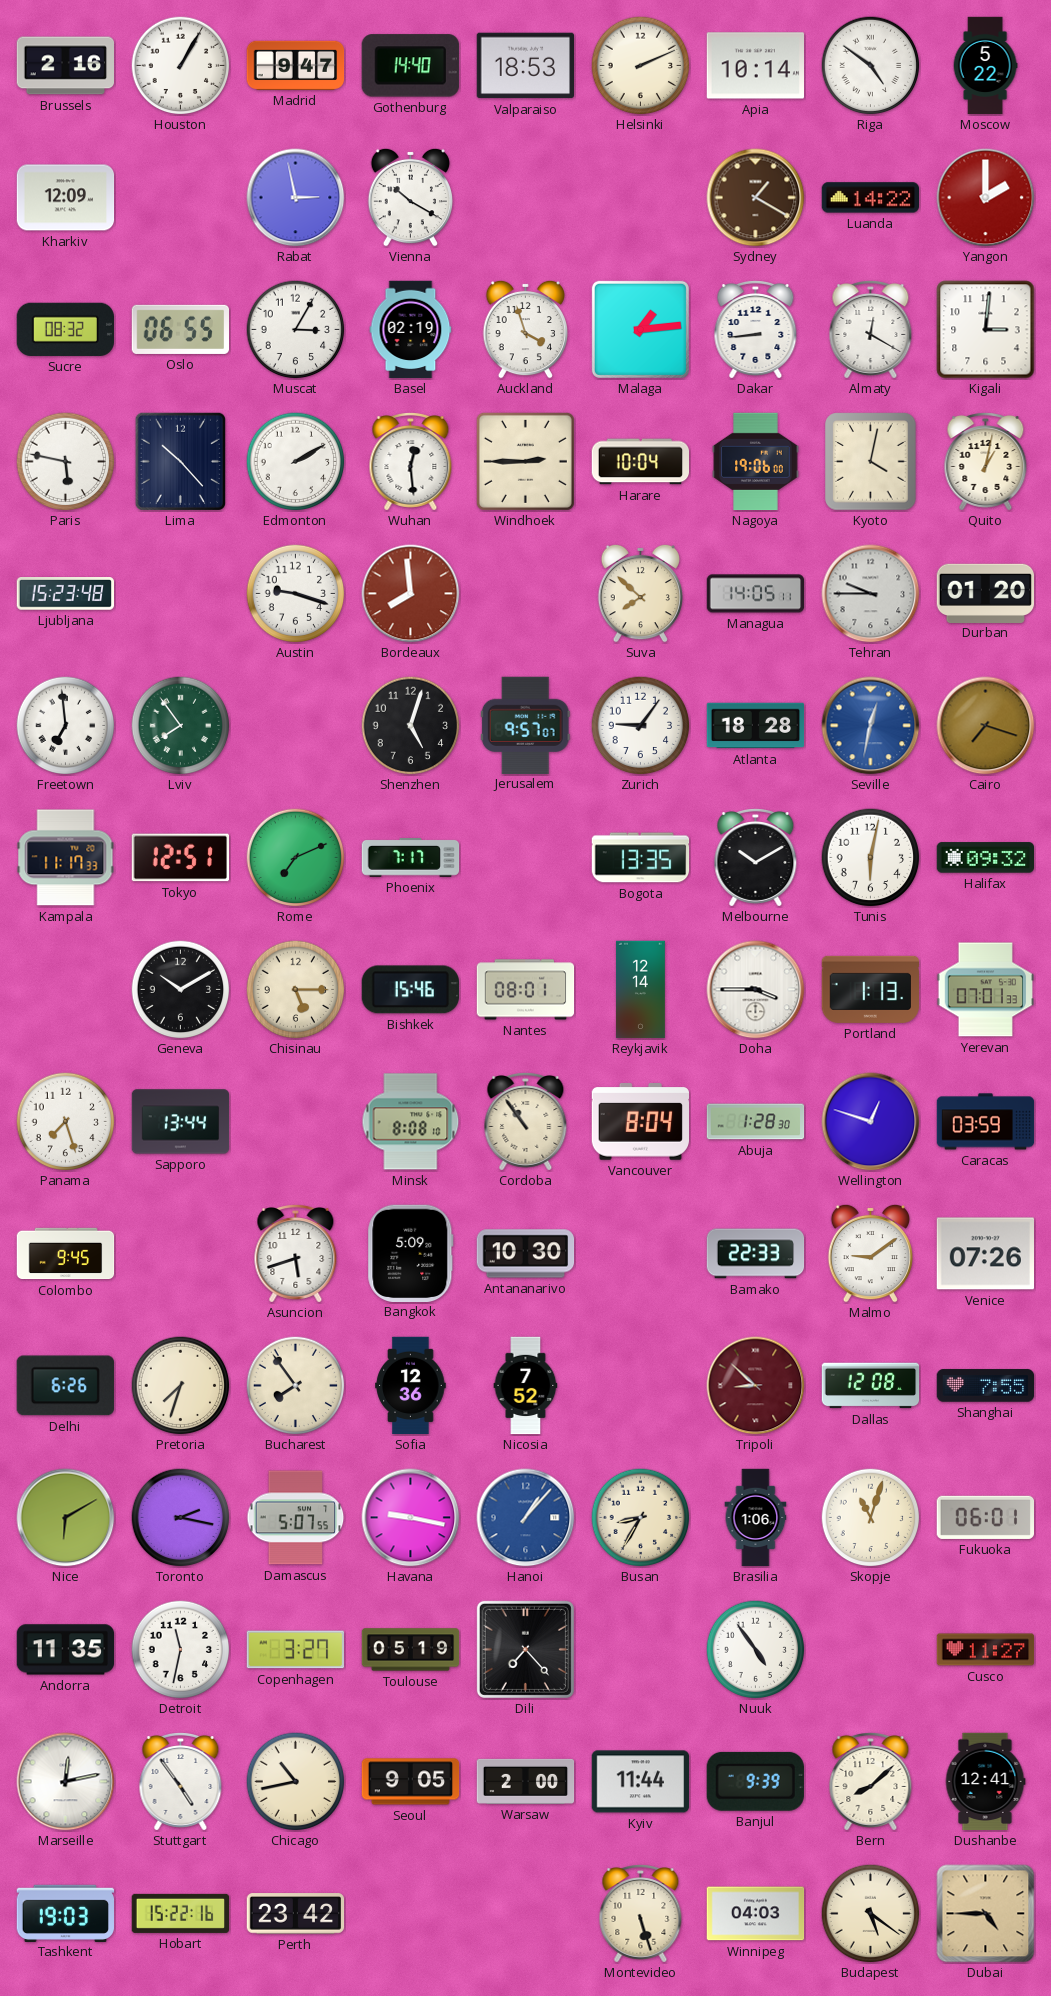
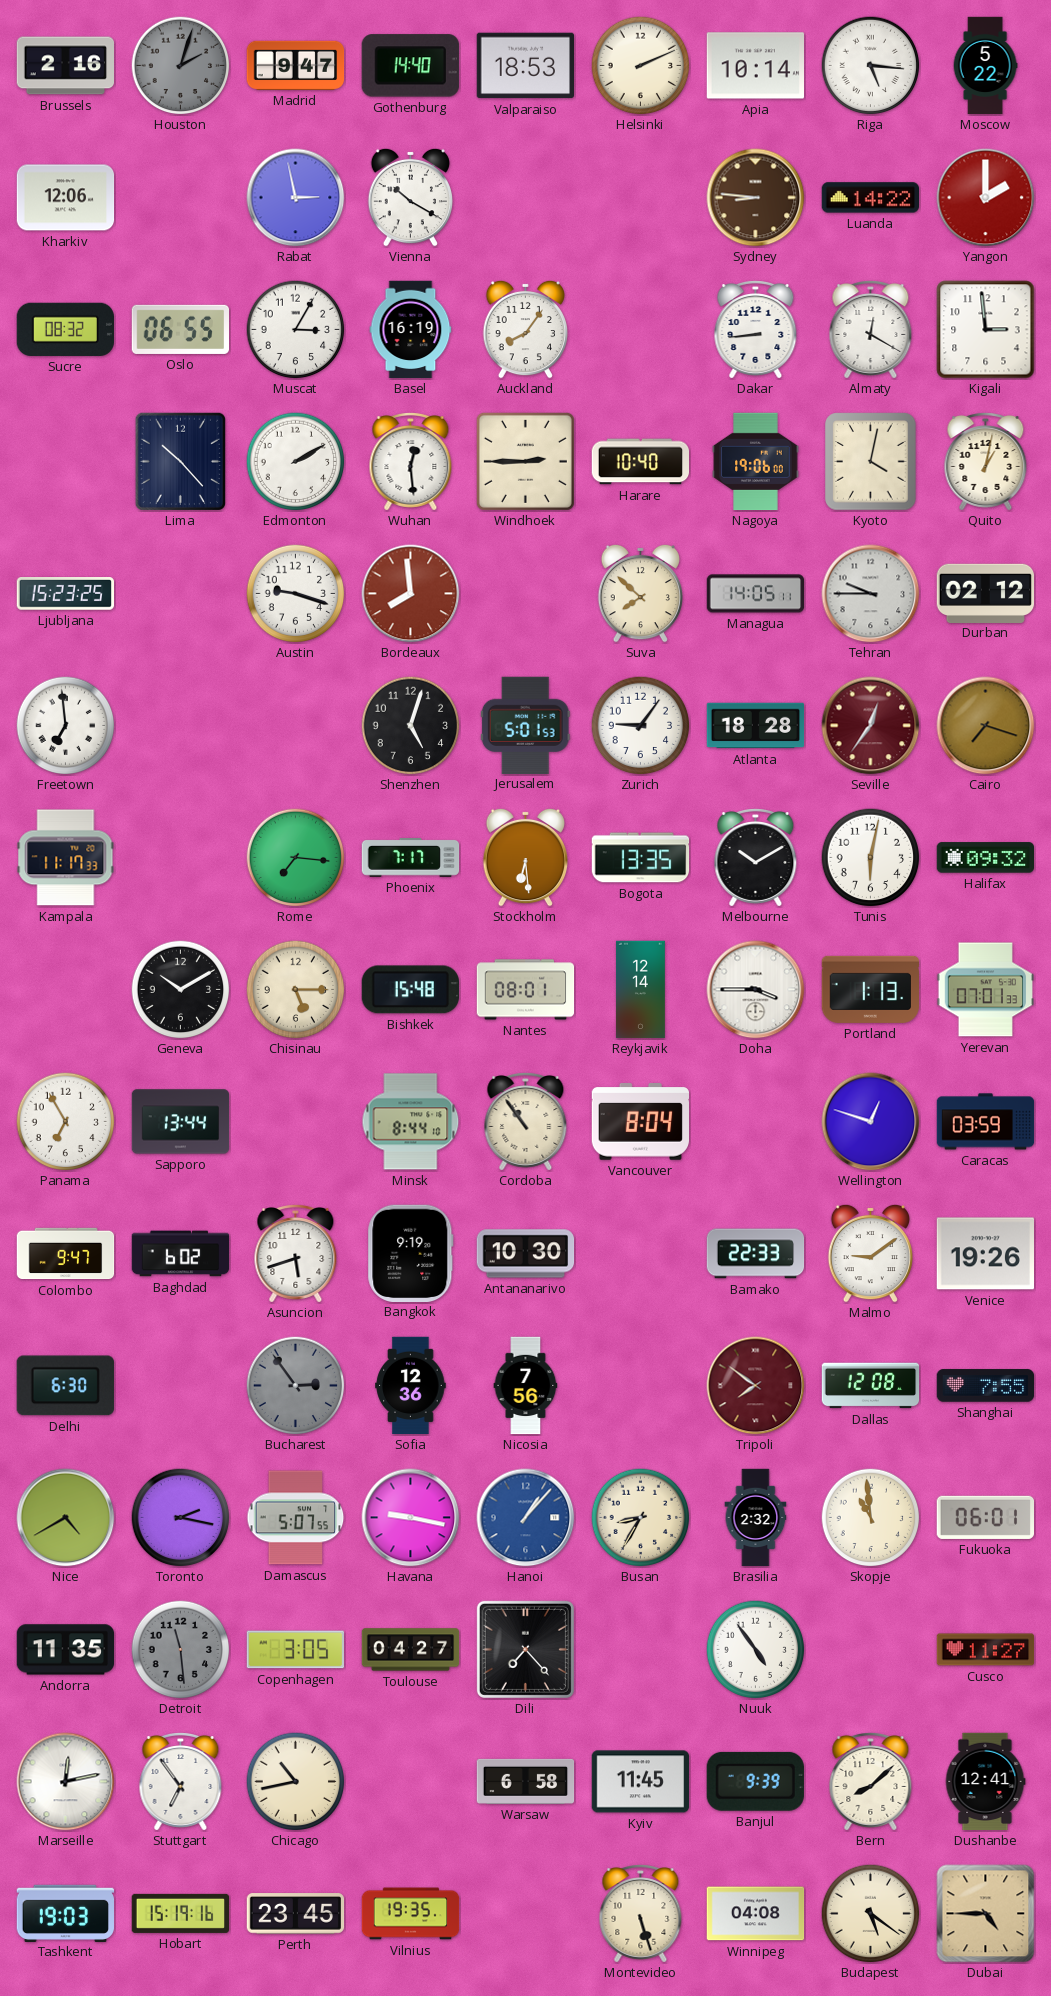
Houston: 1:05 -> 2:03 (181, 66)
Houston dial: white -> grey (181, 66)
Riga: 4:51 -> 5:16 (871, 66)
Kharkiv: 12:09 -> 12:06 (66, 198)
Sydney: 1:20 -> 8:46 (756, 198)
Basel: 02:19 -> 16:19 (411, 330)
Auckland: 3:57 -> 8:06 (525, 329)
Malaga: 1:14 -> none (640, 329)
Kigali: 3:01 -> 2:59 (986, 330)
Paris: 5:47 -> none (66, 462)
Harare: 10:04 -> 10:40 (641, 462)
Ljubljana: 15:23:48 -> 15:23:25 (65, 594)
Durban: 01:20 -> 02:12 (985, 593)
Lviv: 7:54 -> none (181, 726)
Jerusalem: 9:57 -> 5:01 (525, 725)
Seville: 12:32 -> 12:36 (871, 726)
Seville dial: blue -> burgundy (871, 726)
Tokyo: 12:51 -> none (180, 858)
Rome: 7:11 -> 7:16 (296, 858)
Stockholm: none -> 6:29 (525, 857)
Bishkek: 15:46 -> 15:48 (410, 990)
Panama: 7:27 -> 6:55 (66, 1122)
Minsk: 8:08 -> 8:44 (411, 1122)
Abuja: 1:28 -> none (756, 1122)
Colombo: 9:45 -> 9:47 (66, 1254)
Baghdad: none -> 6:02 (181, 1254)
Bangkok: 5:09 -> 9:19 (411, 1253)
Venice: 07:26 -> 19:26 (985, 1254)
Delhi: 6:26 -> 6:30 (65, 1386)
Pretoria: 7:33 -> none (181, 1386)
Bucharest: 7:54 -> 2:54 (296, 1386)
Bucharest dial: cream -> grey (296, 1386)
Nicosia: 7:52 -> 7:56 (526, 1386)
Tripoli: 8:52 -> 7:51 (756, 1386)
Nice: 6:10 -> 4:40 (66, 1518)
Brasilia: 1:06 -> 2:32 (756, 1518)
Skopje: 11:03 -> 10:59 (871, 1518)
Detroit: 11:32 -> 11:29 (181, 1650)
Detroit dial: white -> grey (181, 1650)
Copenhagen: 3:27 -> 3:05 (295, 1650)
Toulouse: 05:19 -> 04:27 (411, 1650)
Stuttgart: 4:54 -> 6:54 (181, 1782)
Seoul: 9:05 -> none (411, 1782)
Warsaw: 2:00 -> 6:58 (526, 1781)
Kyiv: 11:44 -> 11:45 (641, 1782)
Hobart: 15:22 -> 15:19 (181, 1913)
Perth: 23:42 -> 23:45 (296, 1914)
Vilnius: none -> 19:35 (411, 1914)
Winnipeg: 04:03 -> 04:08 (756, 1914)
